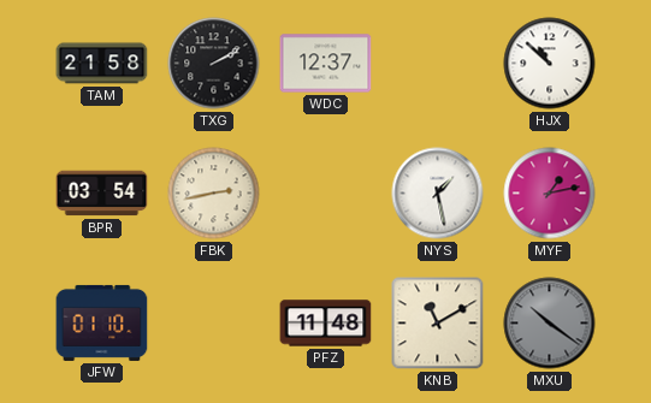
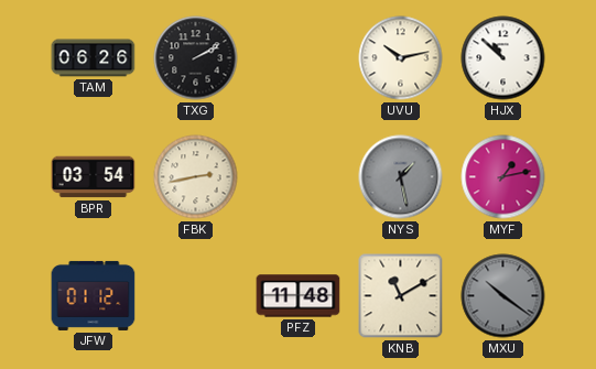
TAM: 21:58 -> 06:26 (94, 58)
WDC: 12:37 -> none (326, 64)
UVU: none -> 10:13 (401, 58)
NYS dial: white -> grey (401, 177)
JFW: 01:10 -> 01:12 (94, 295)
